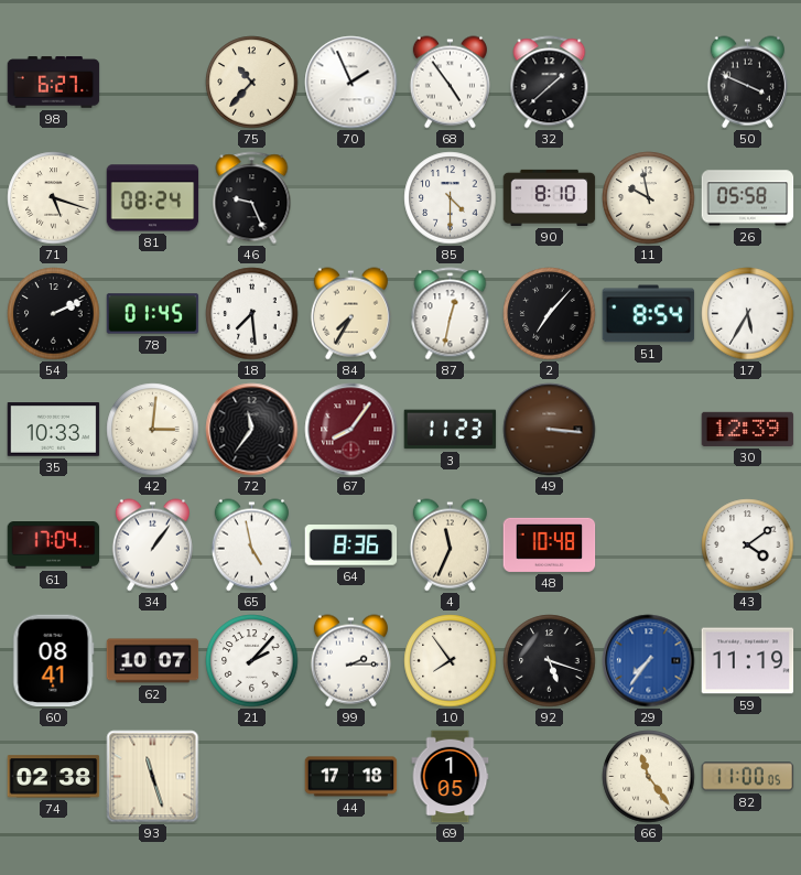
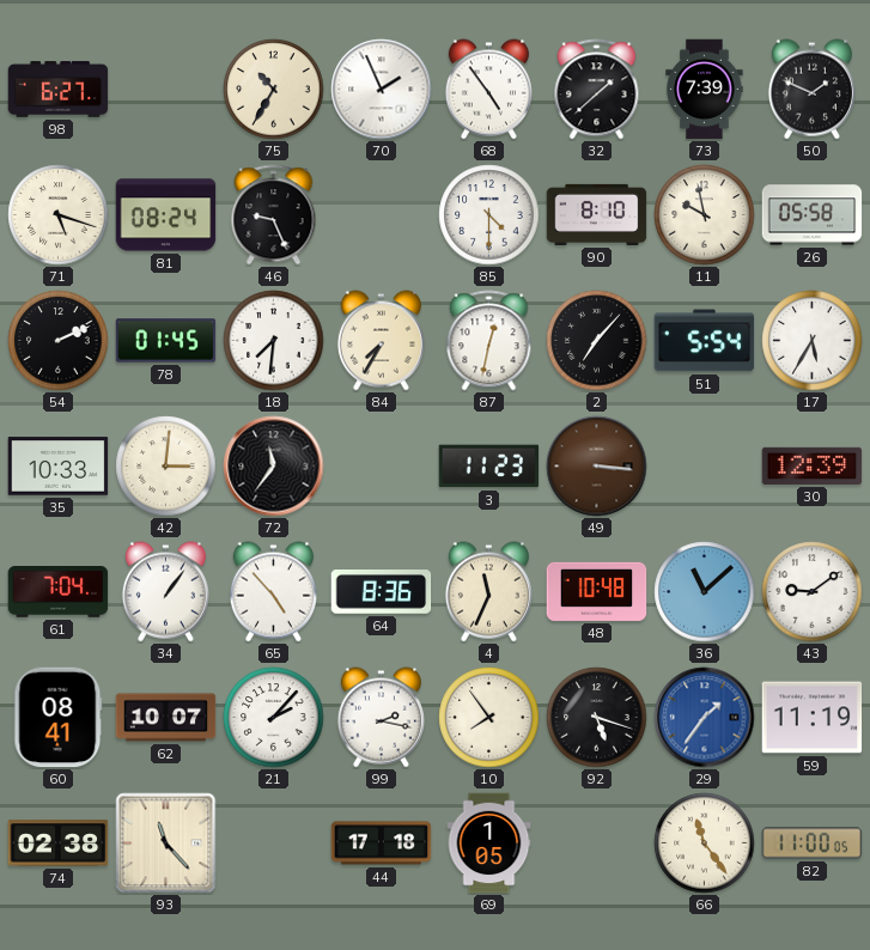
75: 10:37 -> 10:35 (274, 90)
73: none -> 7:39 (705, 90)
50: 3:49 -> 1:49 (811, 90)
18: 7:29 -> 7:31 (274, 341)
51: 8:54 -> 5:54 (705, 341)
67: 8:06 -> none (351, 430)
61: 17:04 -> 7:04 (59, 592)
65: 4:58 -> 4:53 (273, 592)
36: none -> 11:08 (705, 592)
43: 4:09 -> 9:09 (813, 592)
99: 2:15 -> 2:17 (381, 718)
29: 7:36 -> 1:36 (705, 718)
93: 11:27 -> 11:23 (166, 844)
